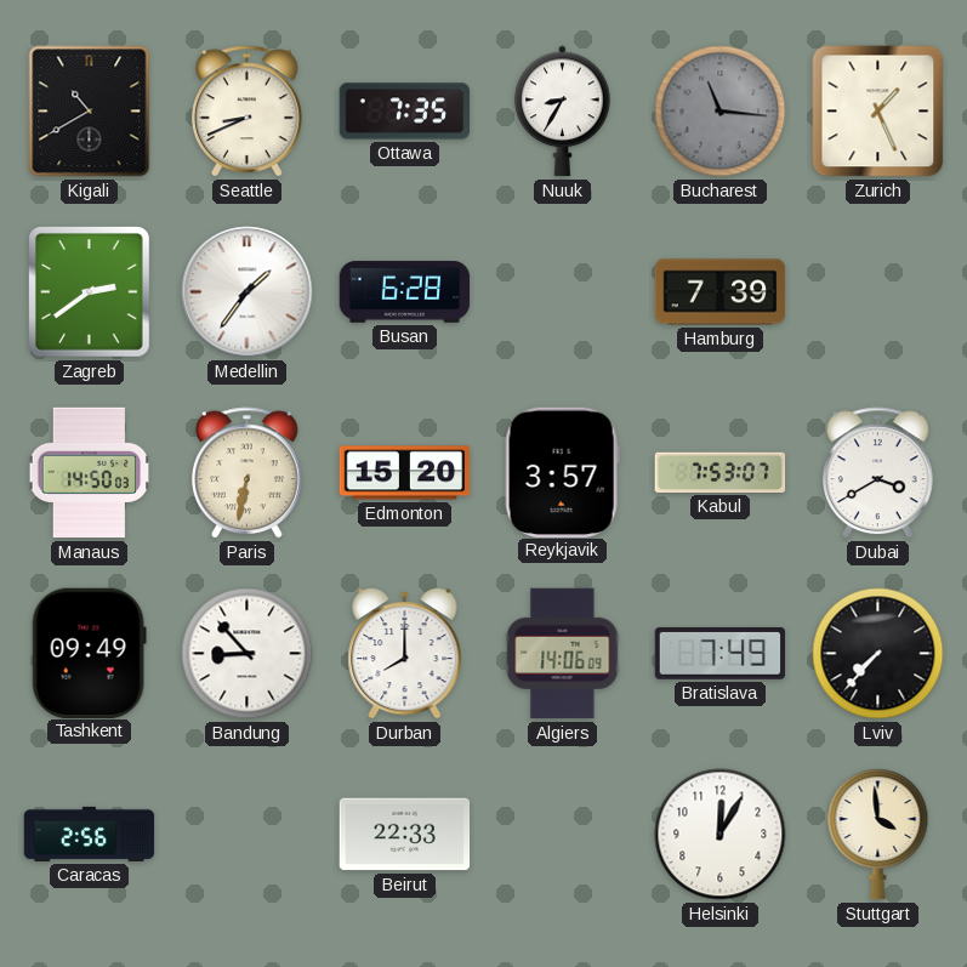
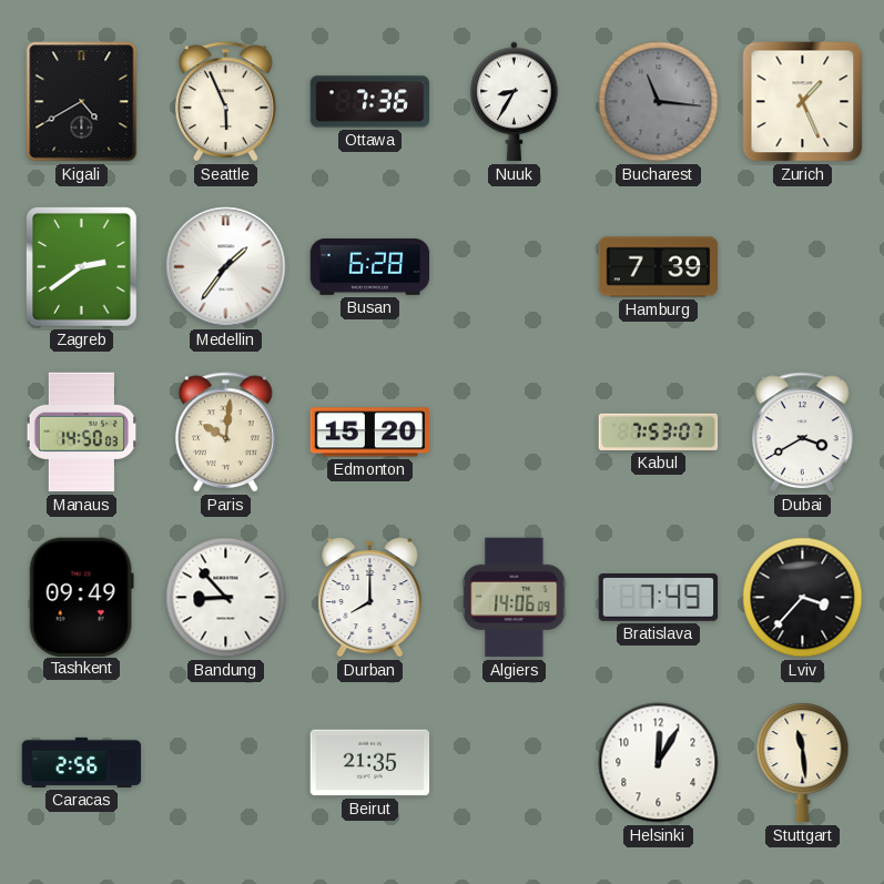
Kigali: 10:40 -> 4:40 (82, 102)
Seattle: 8:41 -> 5:56 (226, 102)
Ottawa: 7:35 -> 7:36 (370, 102)
Paris: 6:32 -> 10:01 (226, 433)
Reykjavik: 3:57 -> none (562, 472)
Lviv: 7:37 -> 3:37 (803, 598)
Beirut: 22:33 -> 21:35 (370, 763)
Stuttgart: 3:59 -> 11:29 (803, 763)
